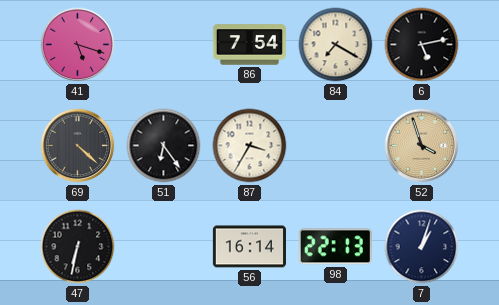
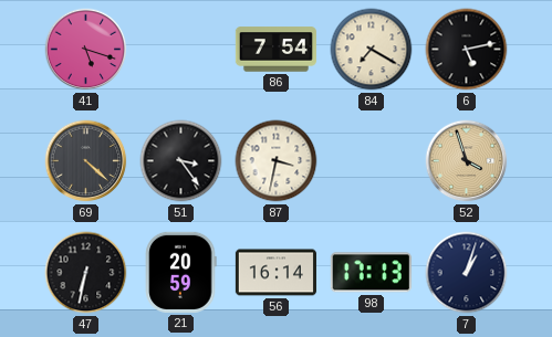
51: 6:24 -> 3:24 (181, 161)
87: 3:35 -> 3:32 (277, 161)
21: none -> 20:59 (180, 272)
98: 22:13 -> 17:13 (371, 273)
